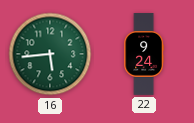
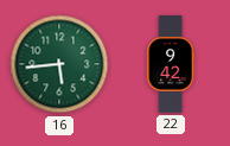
22: 9:24 -> 9:42 (171, 64)
